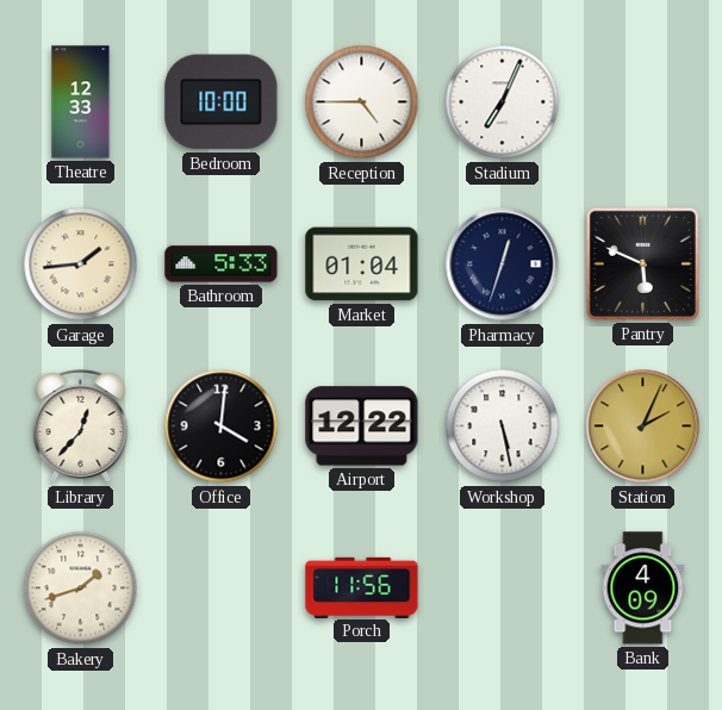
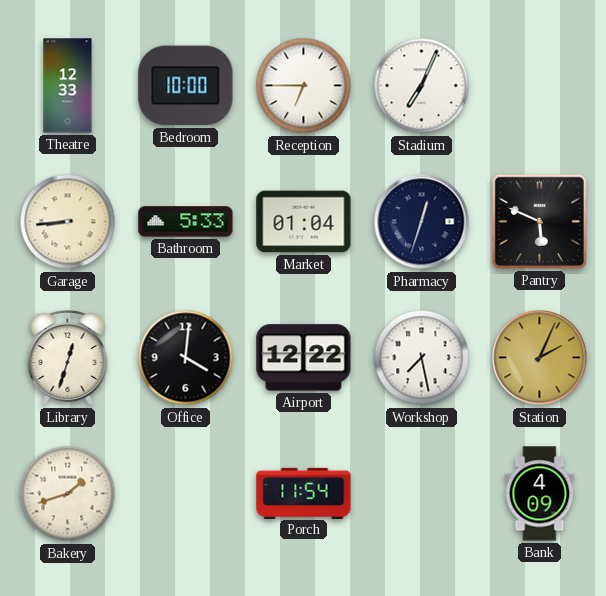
Reception: 4:45 -> 6:45 (304, 86)
Garage: 1:44 -> 8:44 (68, 222)
Library: 12:37 -> 12:33 (68, 358)
Workshop: 5:28 -> 7:28 (422, 358)
Porch: 11:56 -> 11:54 (304, 493)
